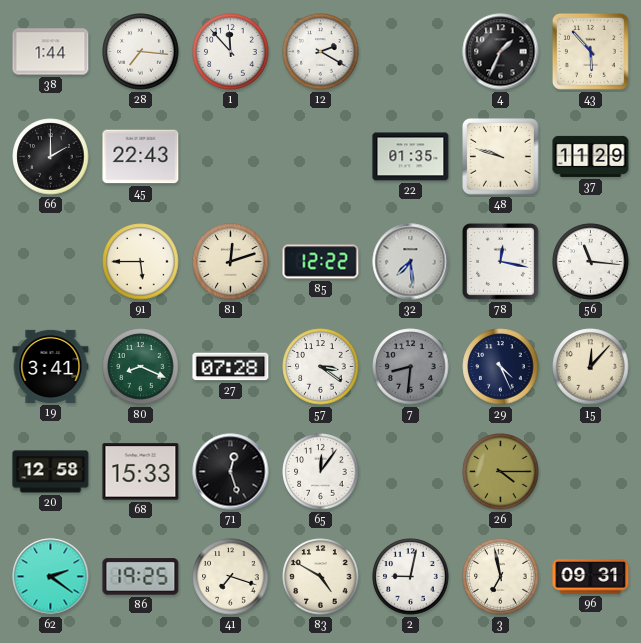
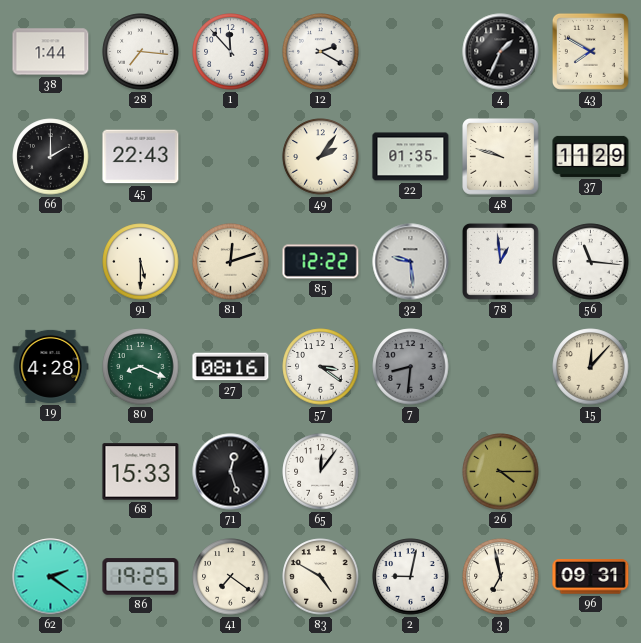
43: 5:53 -> 7:50 (590, 51)
49: none -> 2:06 (321, 157)
91: 5:45 -> 5:30 (141, 262)
32: 7:29 -> 9:29 (411, 262)
78: 12:17 -> 12:59 (500, 261)
19: 3:41 -> 4:28 (51, 366)
27: 07:28 -> 08:16 (231, 367)
29: 4:26 -> none (501, 367)
20: 12:58 -> none (51, 472)
41: 7:18 -> 7:21 (231, 577)
